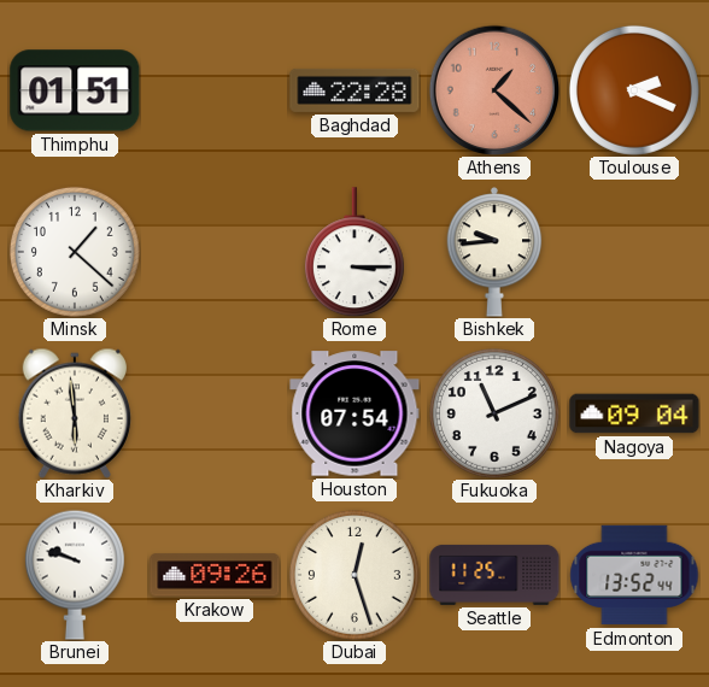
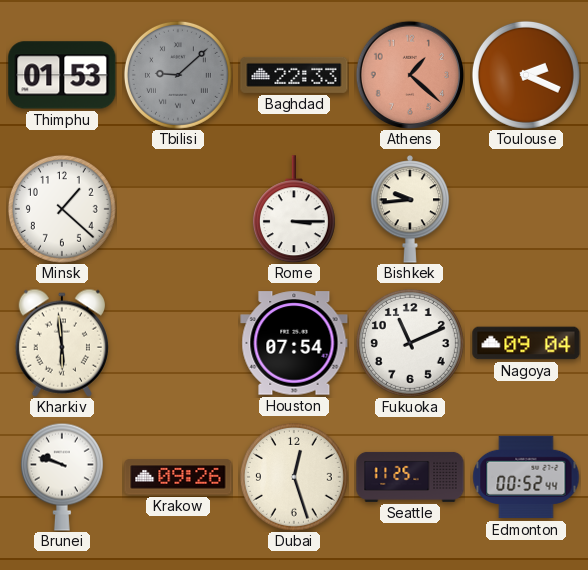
Thimphu: 01:51 -> 01:53 (62, 75)
Tbilisi: none -> 9:08 (178, 75)
Baghdad: 22:28 -> 22:33 (294, 75)
Edmonton: 13:52 -> 00:52 (526, 477)
